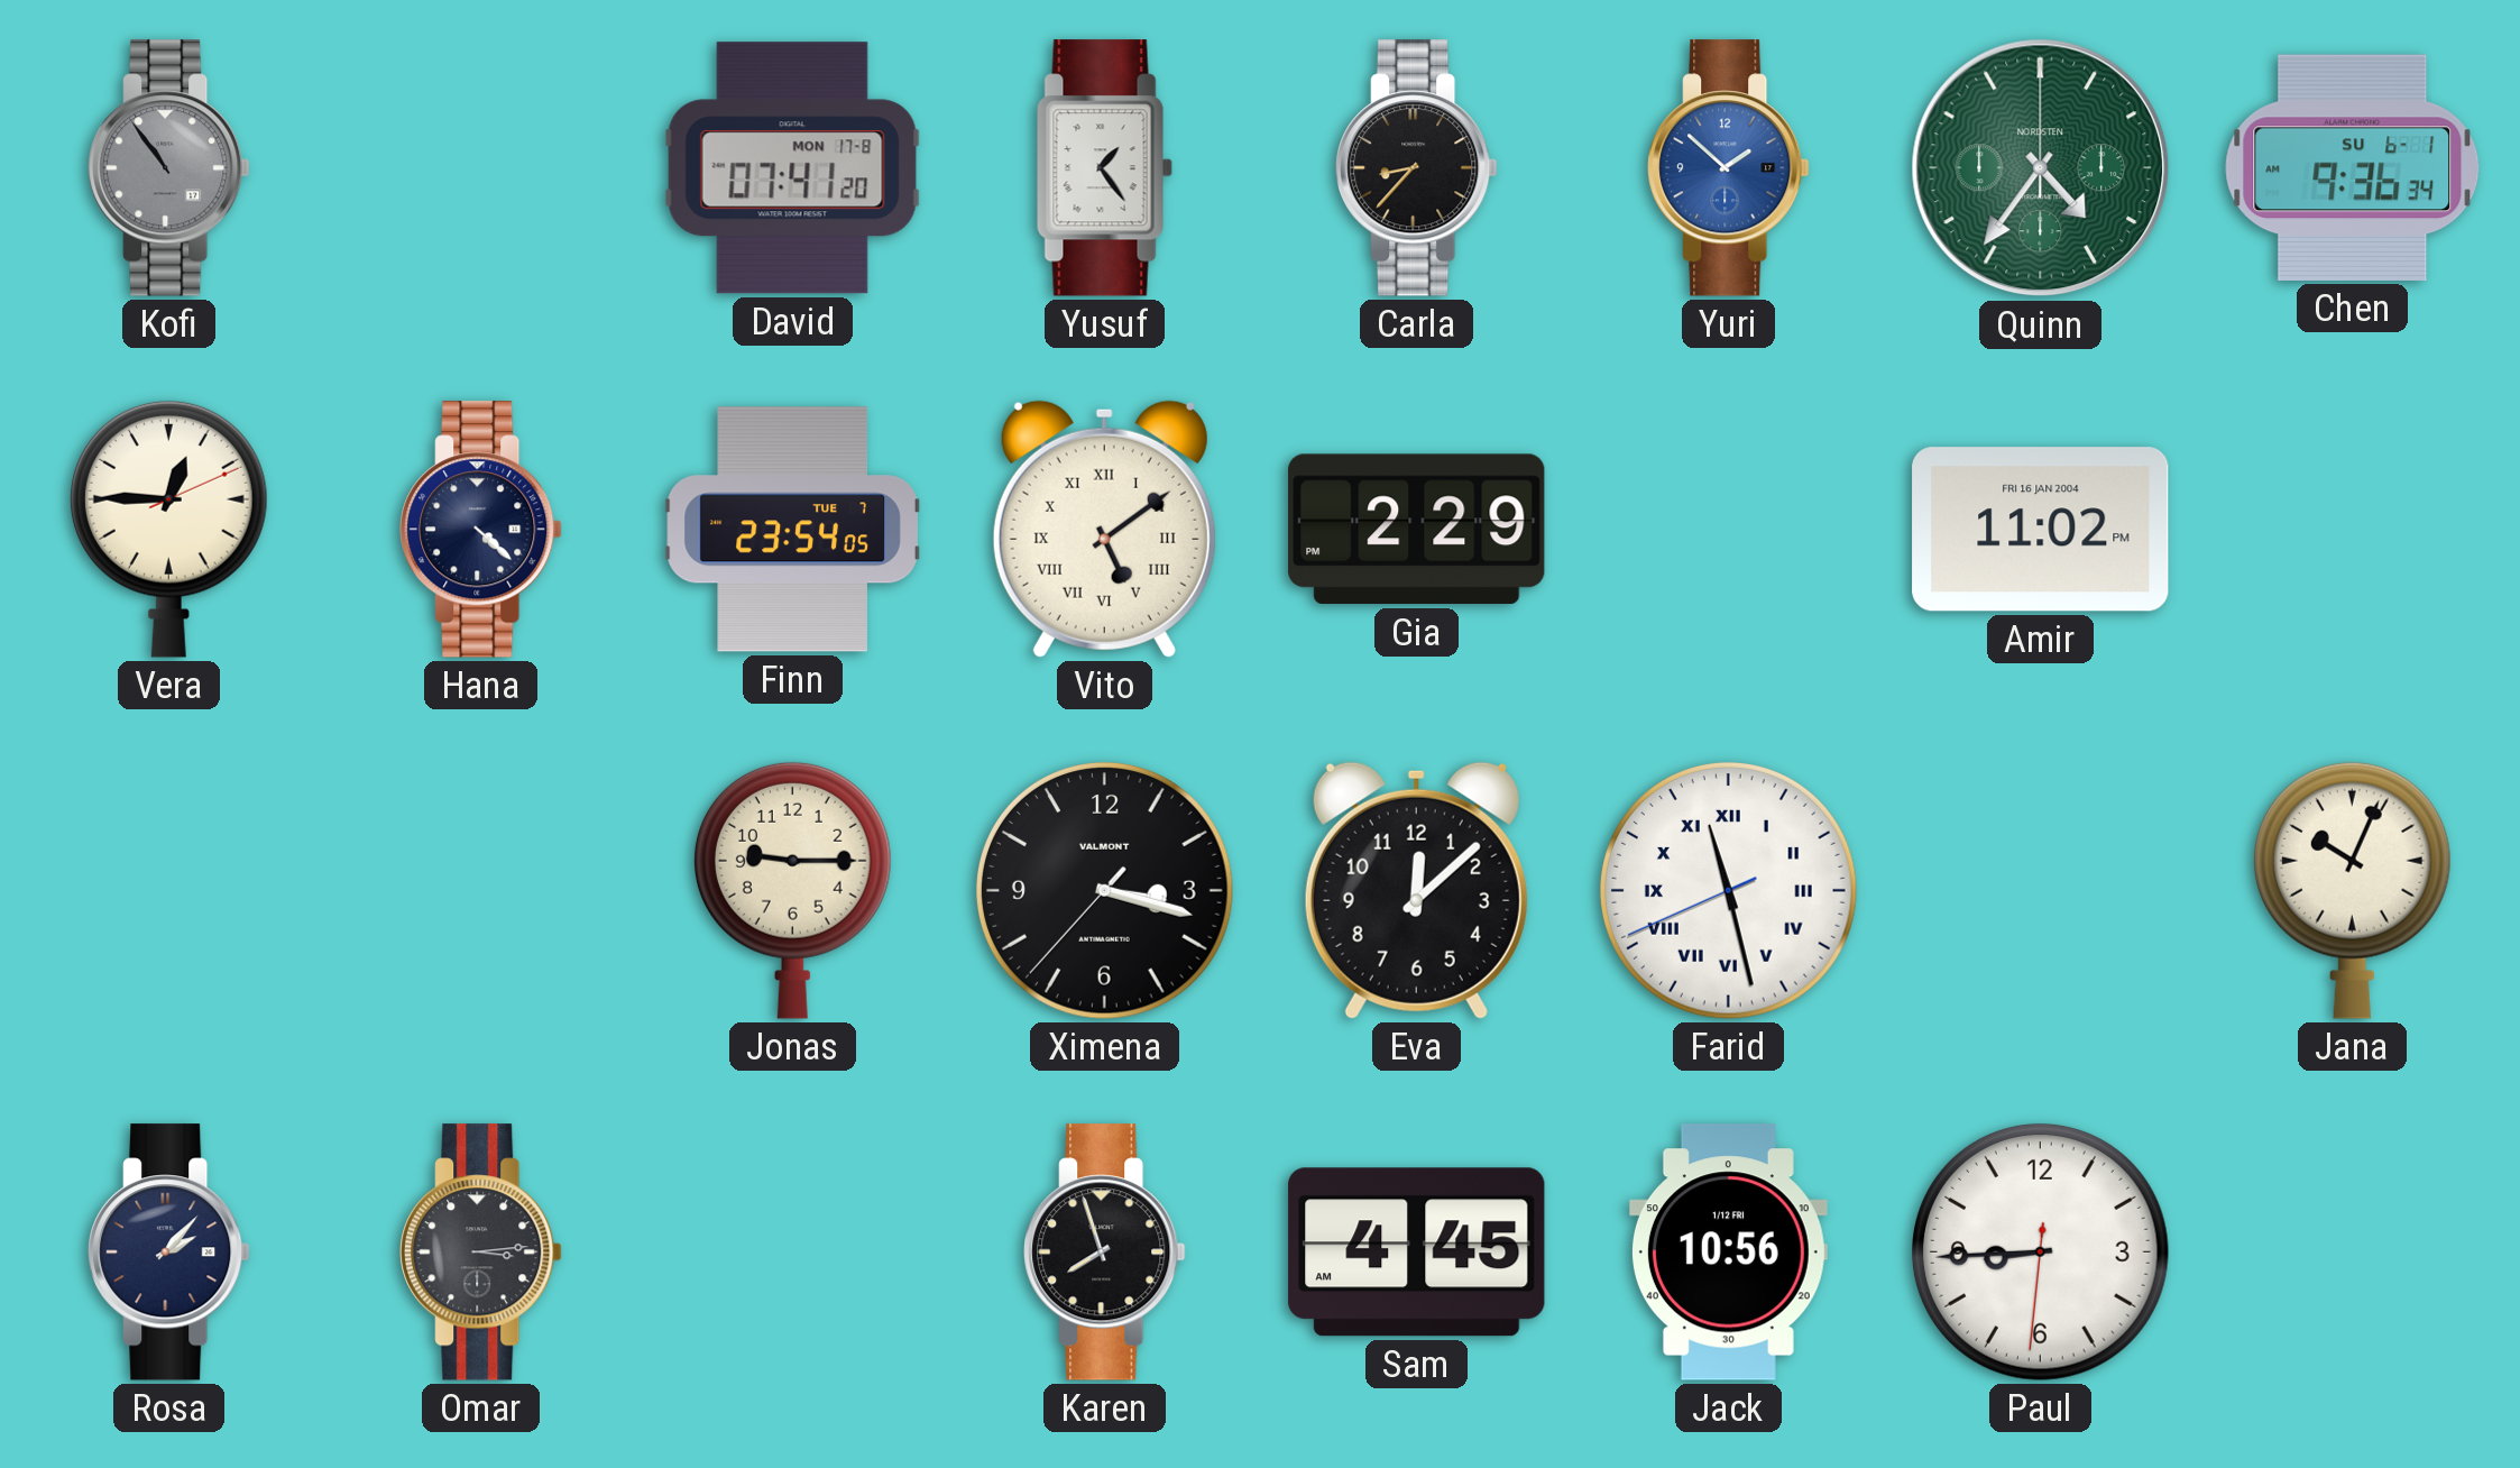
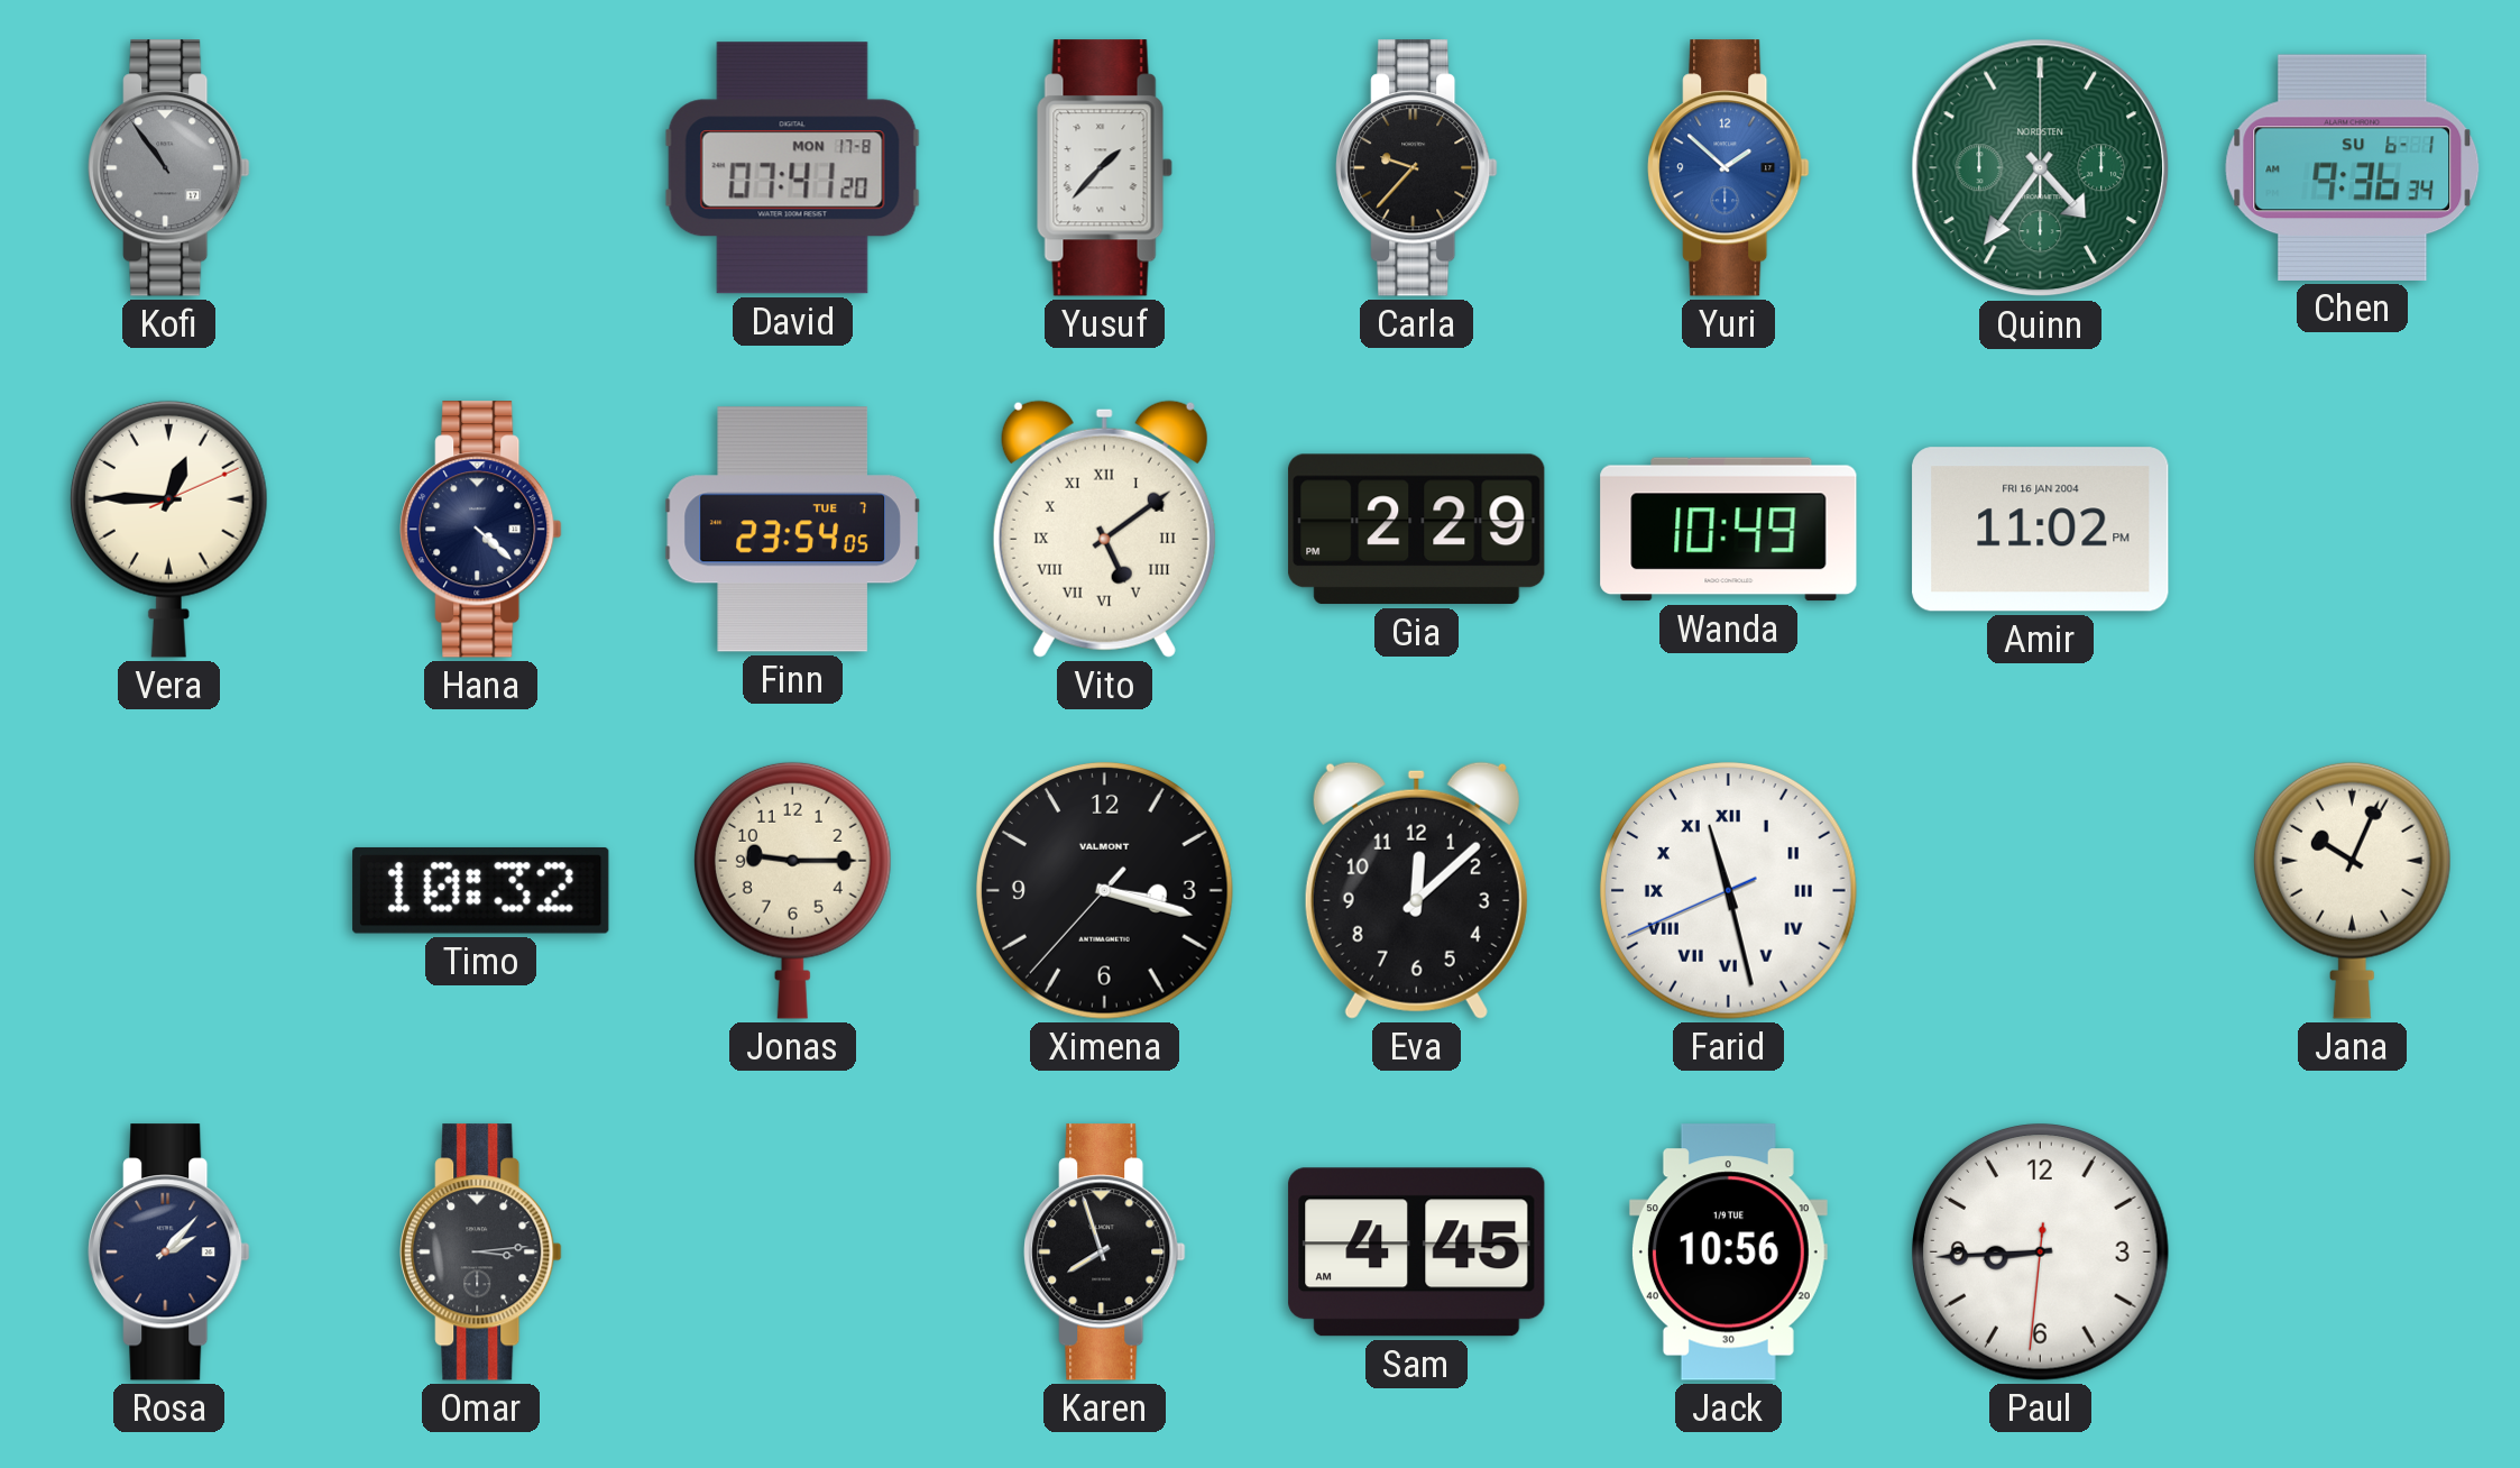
Yusuf: 1:24 -> 1:37 (1104, 168)
Carla: 8:37 -> 9:37 (1417, 168)
Wanda: none -> 10:49 (1729, 530)
Timo: none -> 10:32 (481, 890)
Jack date: 1/12 FRI -> 1/9 TUE (1728, 1253)
